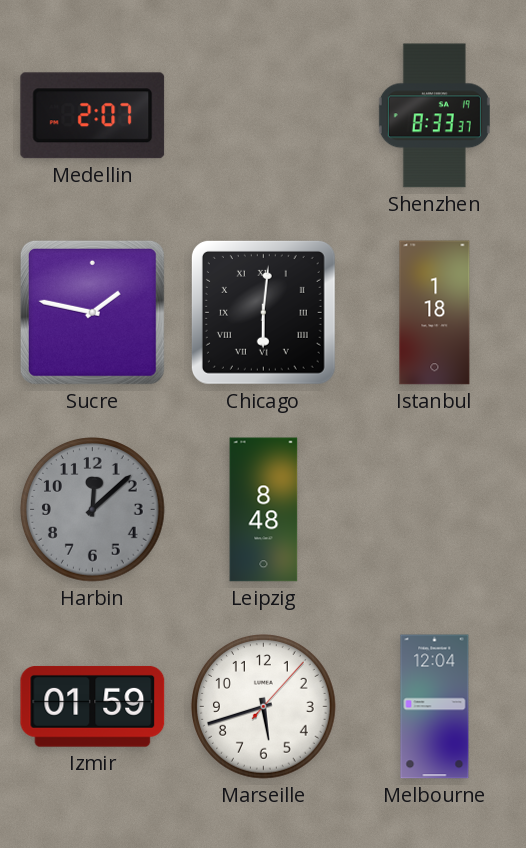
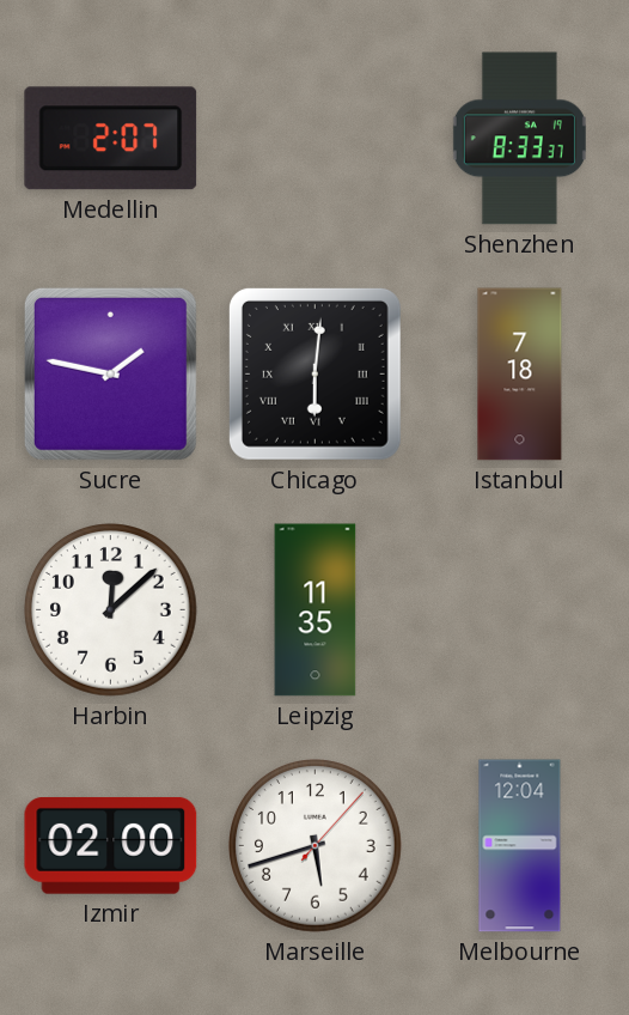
Istanbul: 1:18 -> 7:18 (520, 375)
Harbin dial: grey -> white (111, 610)
Leipzig: 8:48 -> 11:35 (316, 610)
Izmir: 01:59 -> 02:00 (111, 845)
